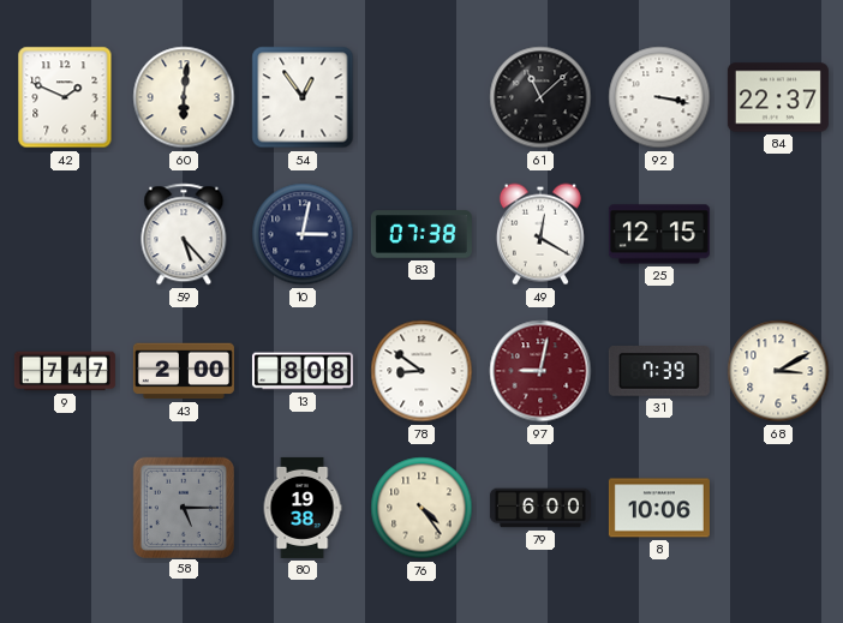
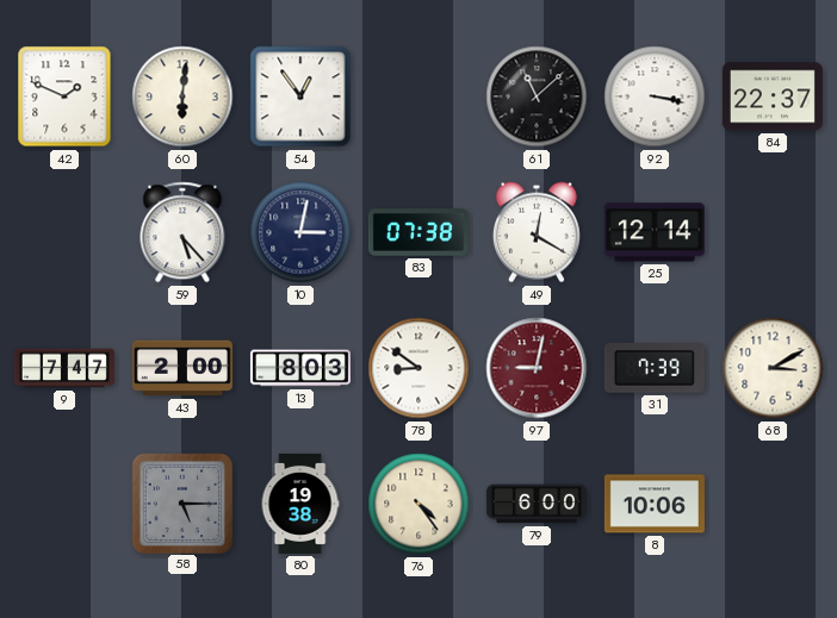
25: 12:15 -> 12:14 (655, 232)
13: 8:08 -> 8:03 (300, 368)
